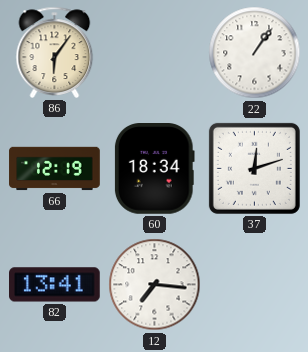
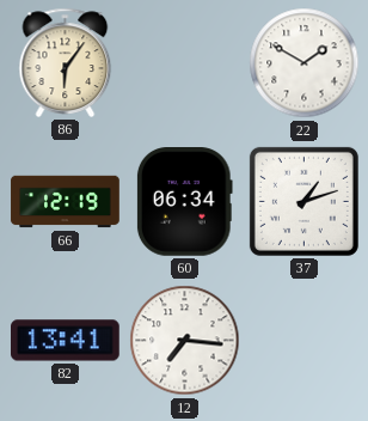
22: 1:06 -> 1:50 (305, 63)
60: 18:34 -> 06:34 (184, 202)
37: 12:12 -> 1:12 (303, 201)
